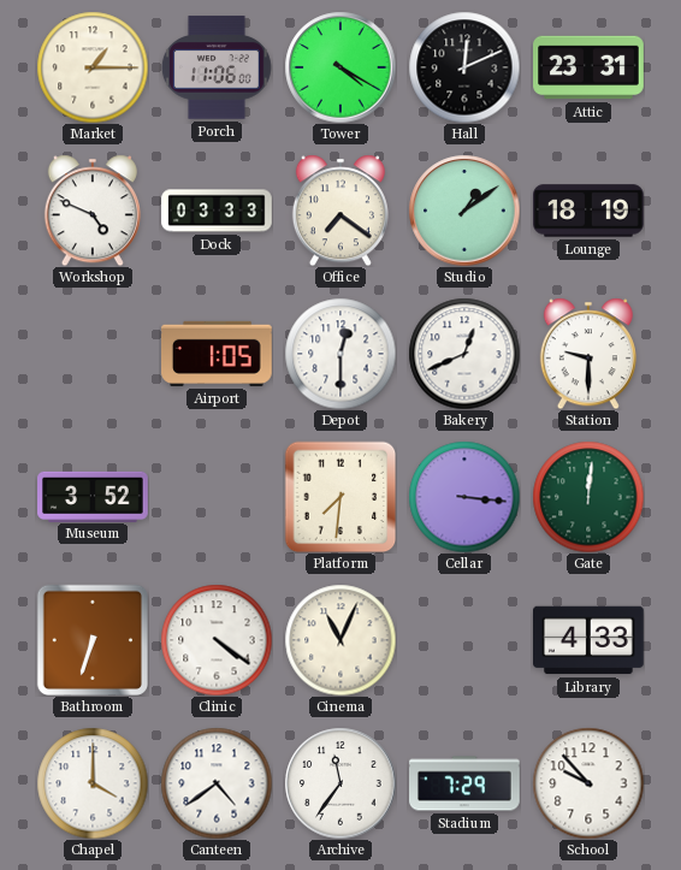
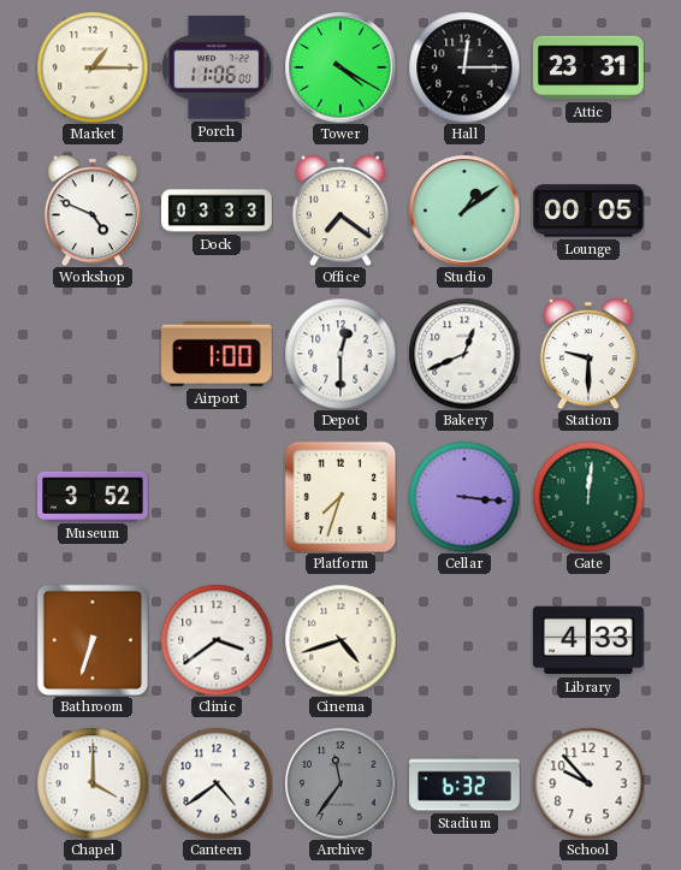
Hall: 12:11 -> 12:15 (464, 67)
Lounge: 18:19 -> 00:05 (588, 211)
Airport: 1:05 -> 1:00 (218, 354)
Platform: 7:31 -> 7:33 (340, 497)
Clinic: 4:21 -> 3:39 (217, 640)
Cinema: 11:04 -> 4:42 (340, 640)
Archive dial: white -> grey (340, 783)
Stadium: 7:29 -> 6:32 (464, 783)
